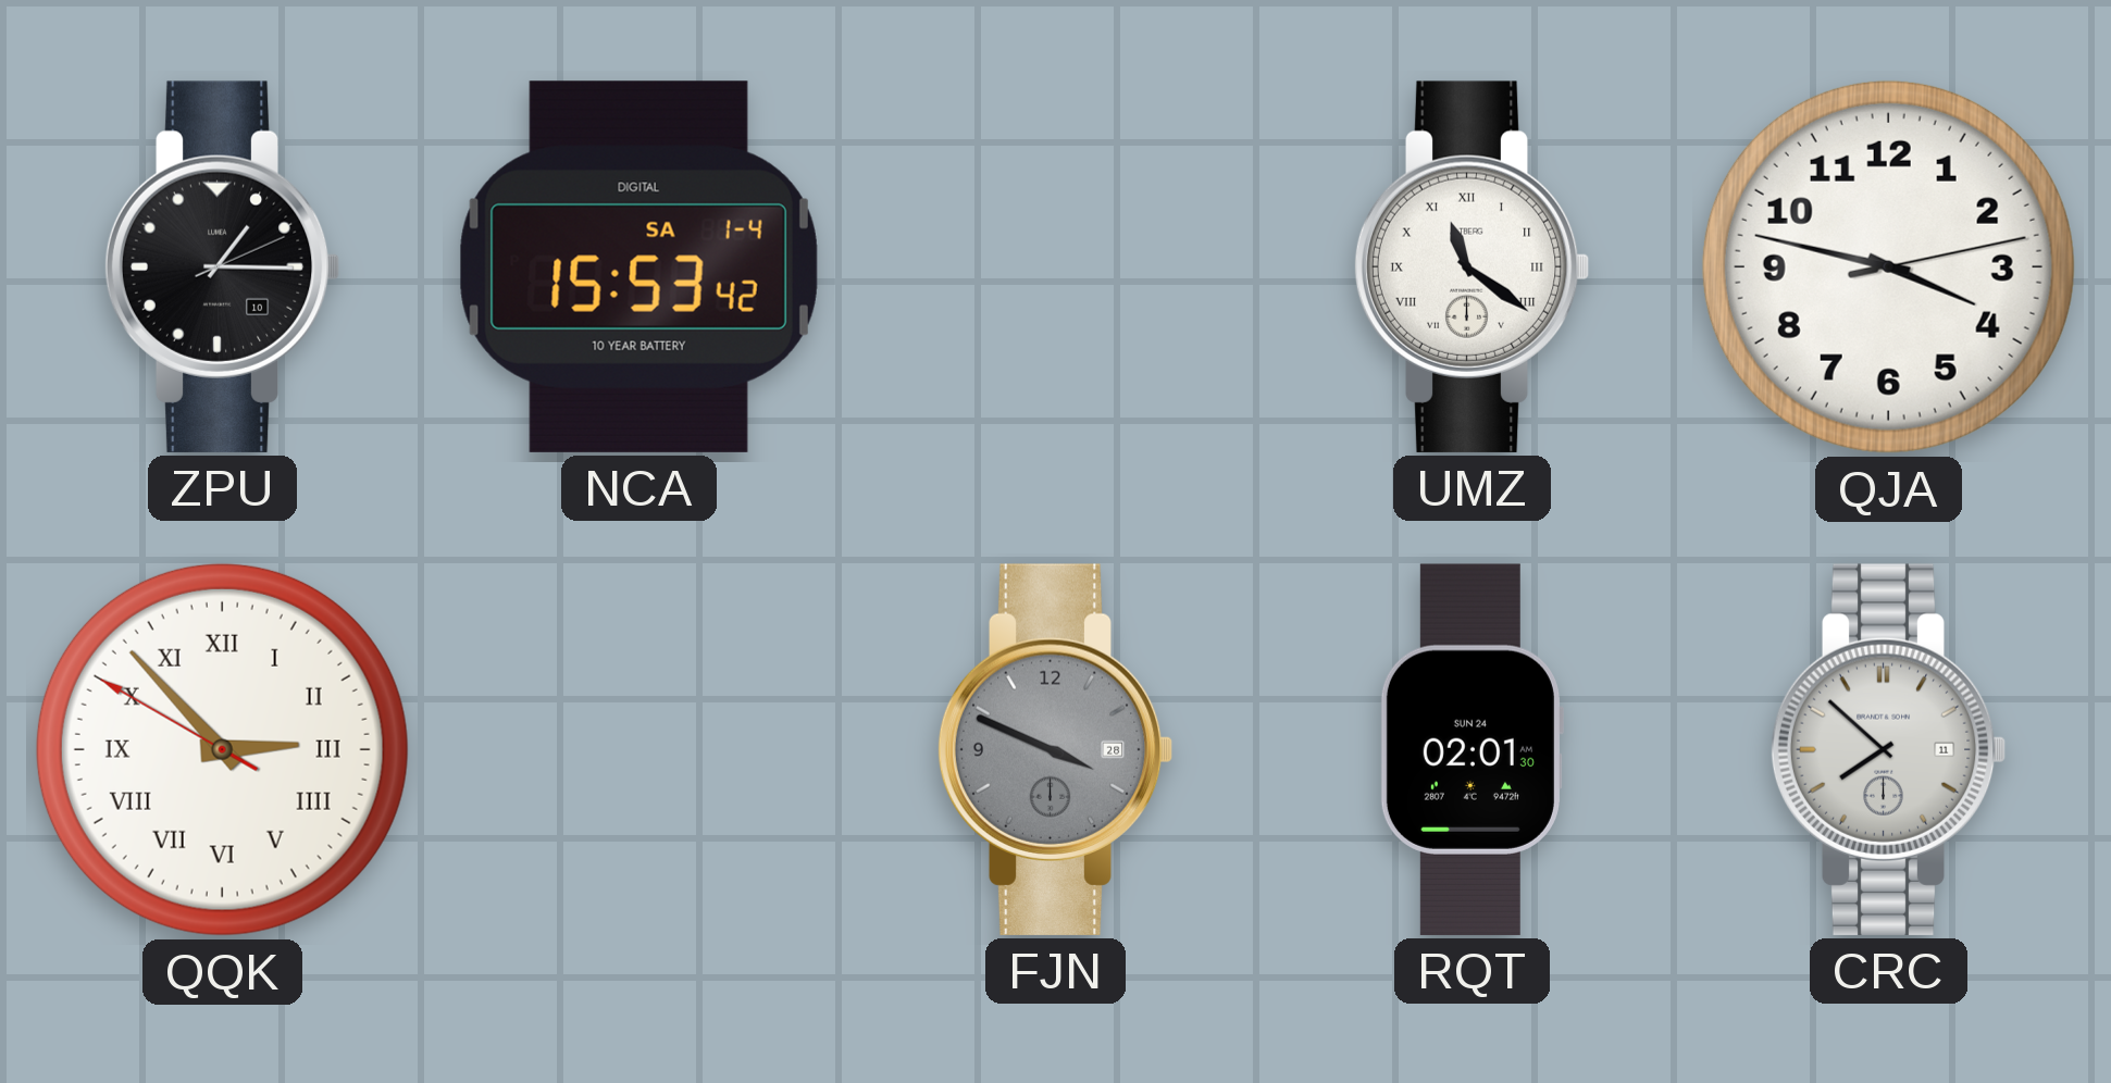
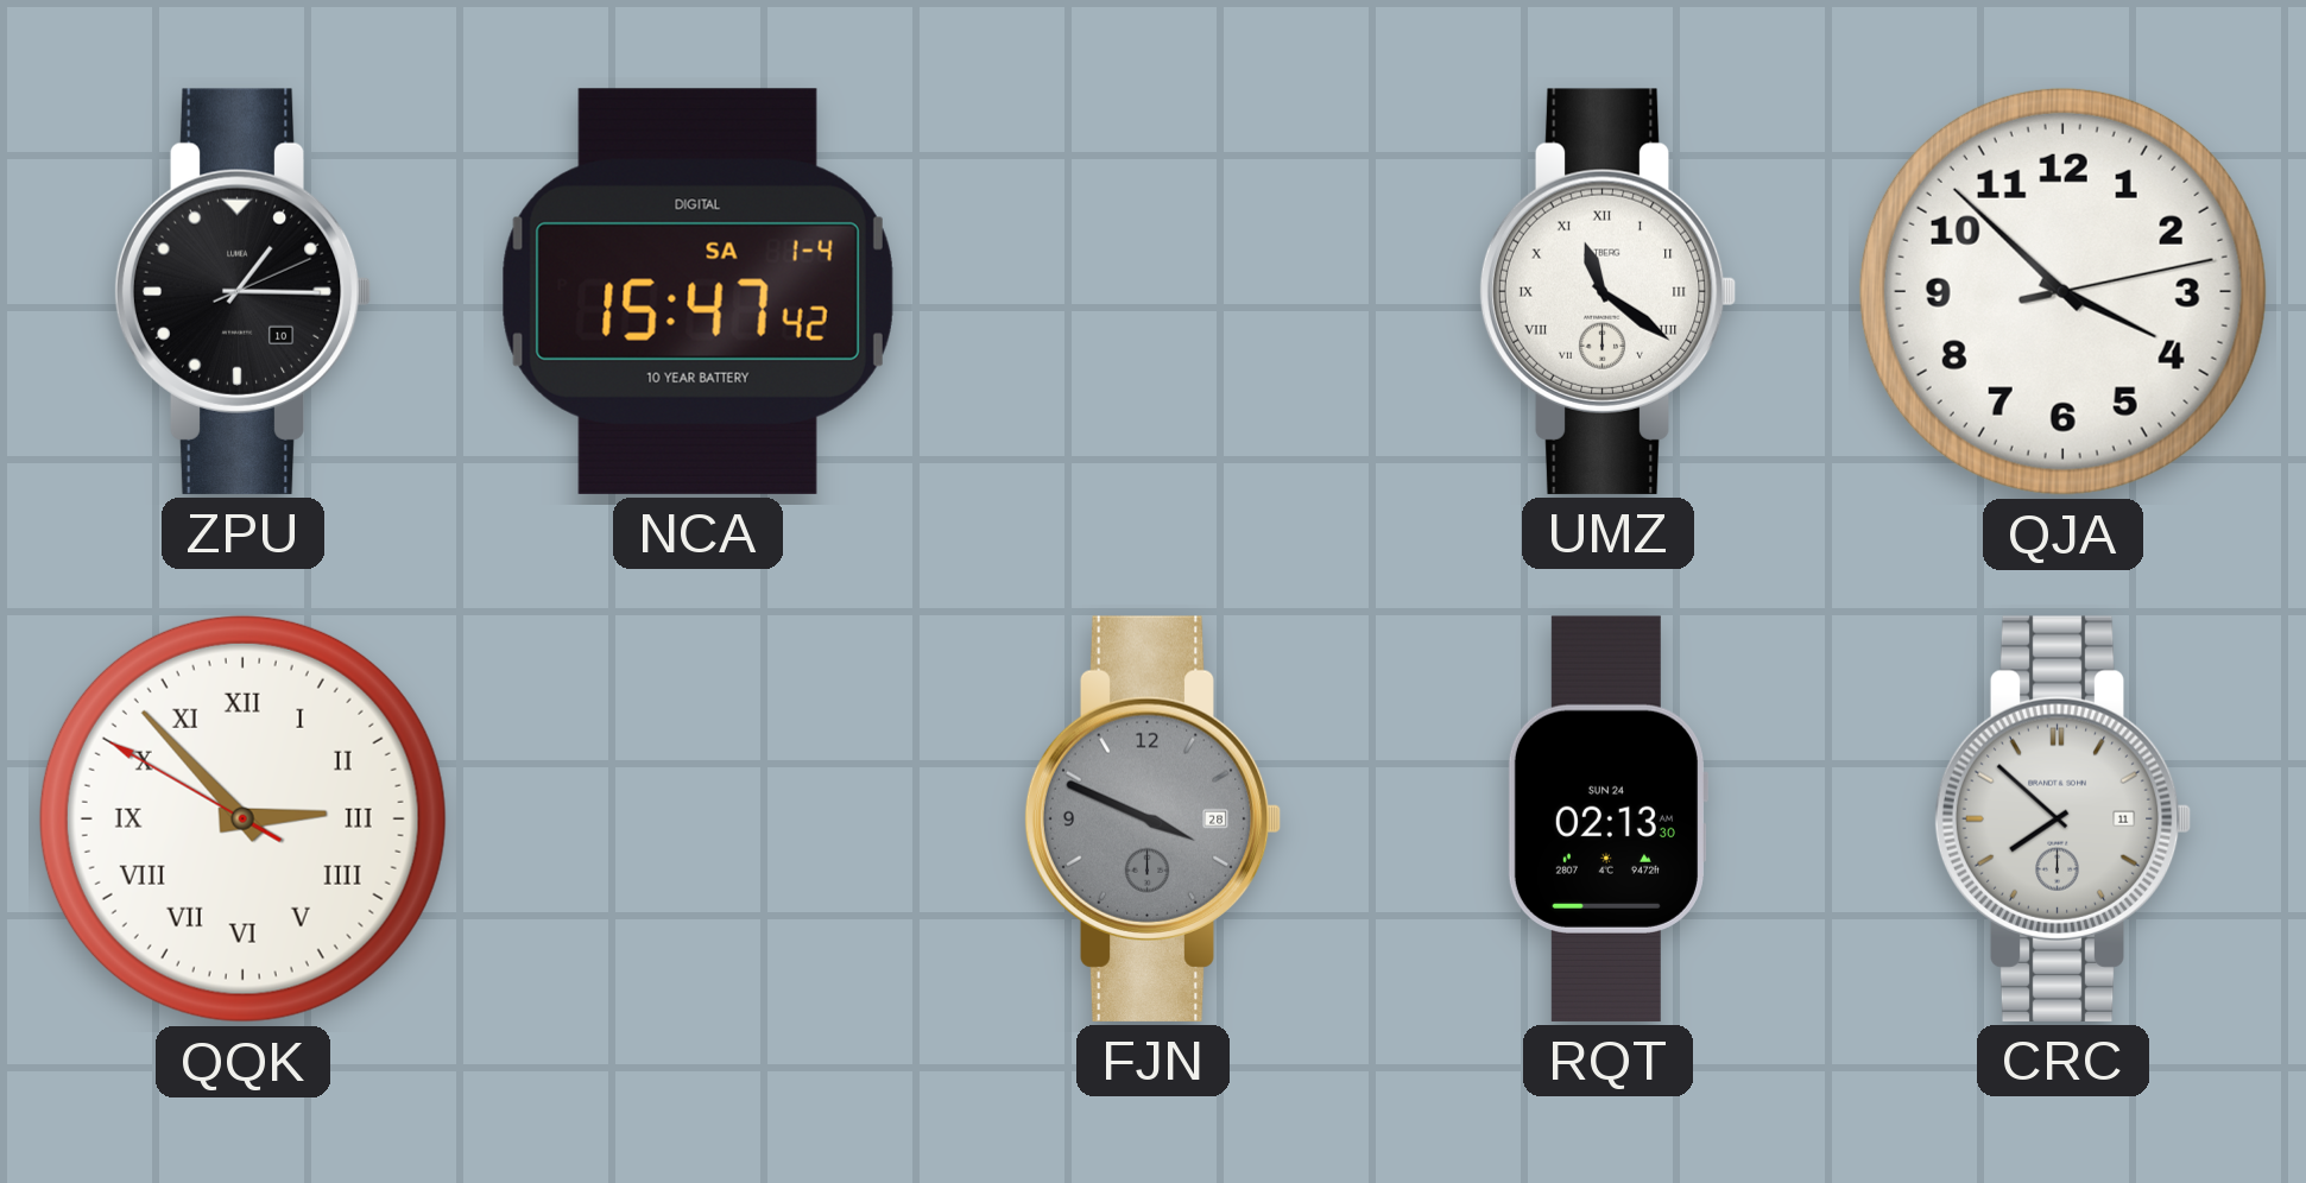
NCA: 15:53 -> 15:47 (697, 291)
QJA: 3:47 -> 3:52 (2062, 291)
RQT: 02:01 -> 02:13 (1607, 818)
